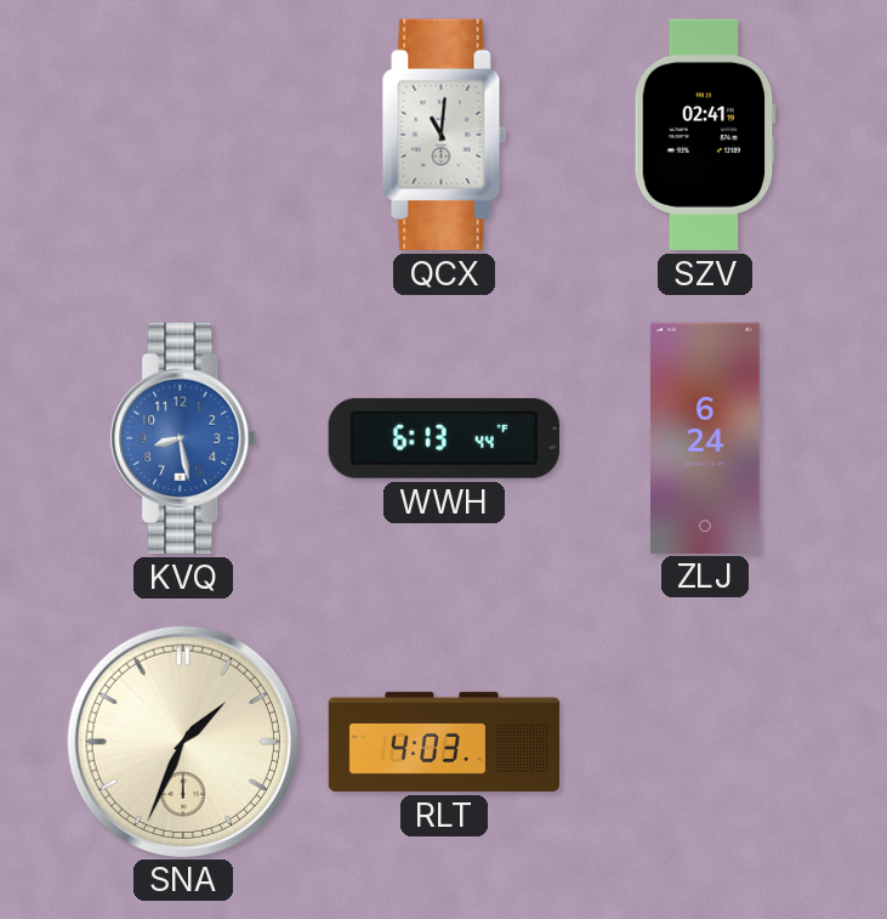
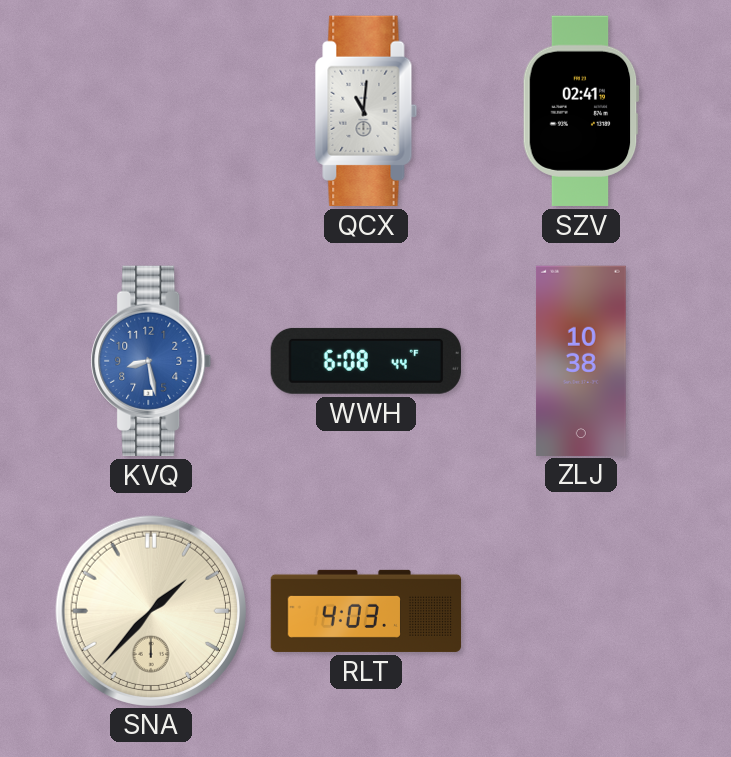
WWH: 6:13 -> 6:08 (366, 361)
ZLJ: 6:24 -> 10:38 (581, 360)
SNA: 1:34 -> 1:37 (150, 610)
